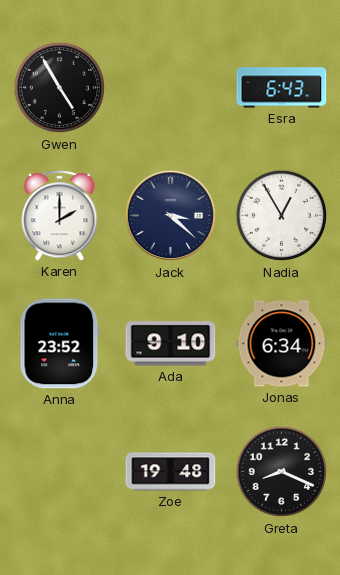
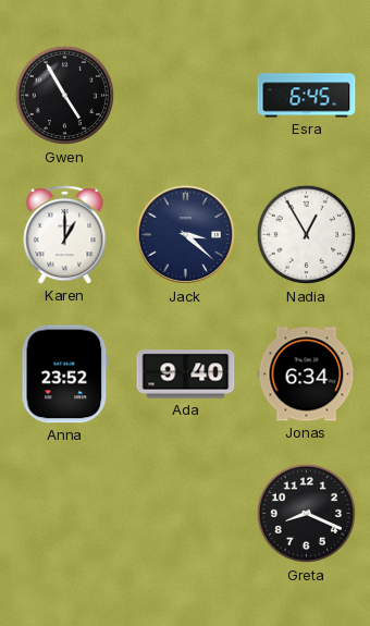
Esra: 6:43 -> 6:45 (307, 96)
Karen: 2:00 -> 1:00 (65, 235)
Ada: 9:10 -> 9:40 (186, 375)
Zoe: 19:48 -> none (171, 472)
